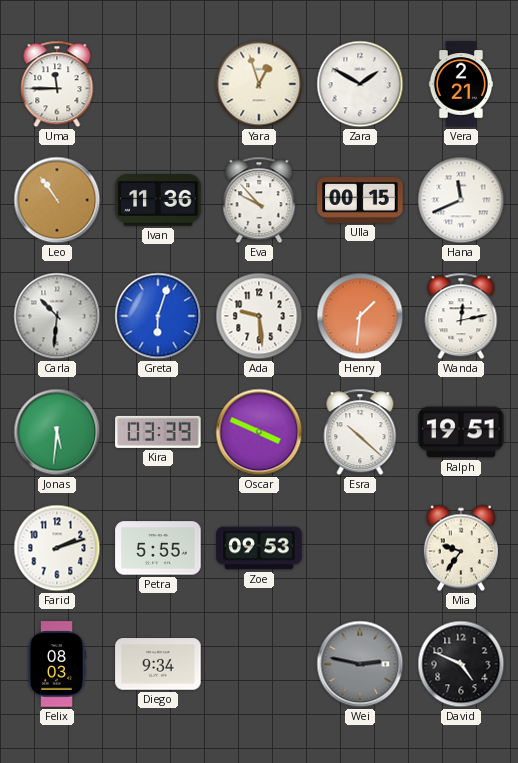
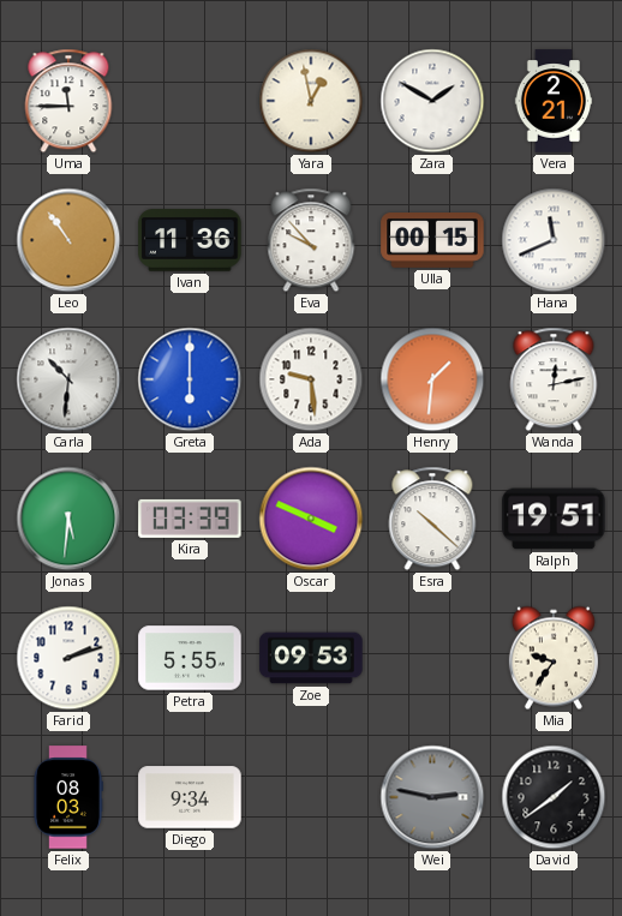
Yara: 12:57 -> 12:58 (311, 101)
Greta: 6:03 -> 6:00 (190, 379)
David: 4:49 -> 1:39 (554, 797)
